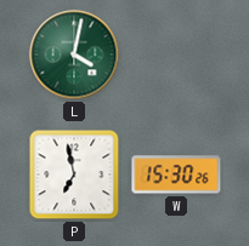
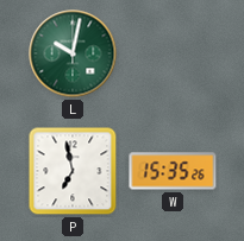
L: 4:02 -> 10:02 (73, 53)
W: 15:30 -> 15:35 (173, 171)
